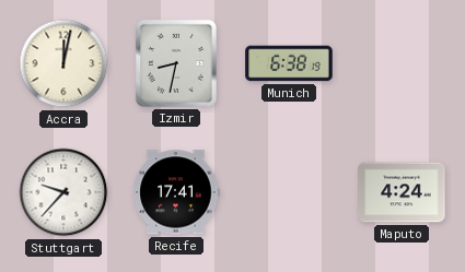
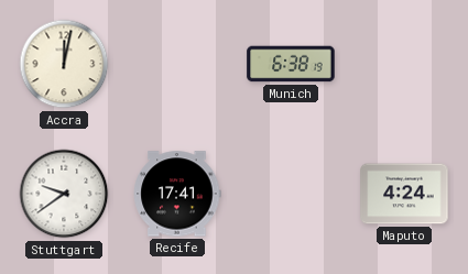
Izmir: 8:32 -> none (176, 63)
Stuttgart: 9:37 -> 9:39 (64, 194)
